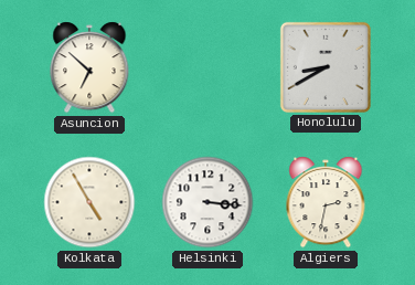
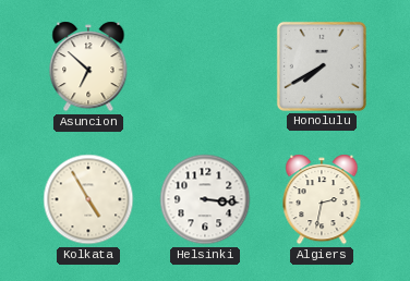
Honolulu: 8:40 -> 7:40 (322, 66)
